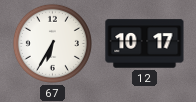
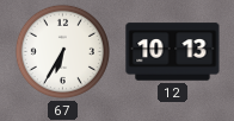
12: 10:17 -> 10:13 (173, 52)
